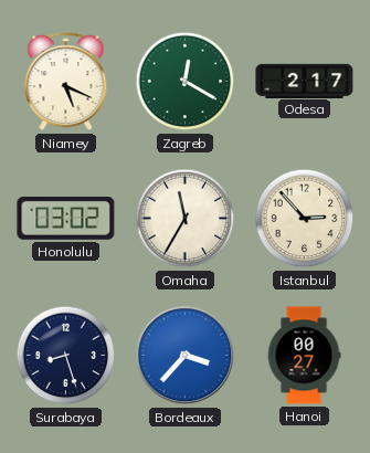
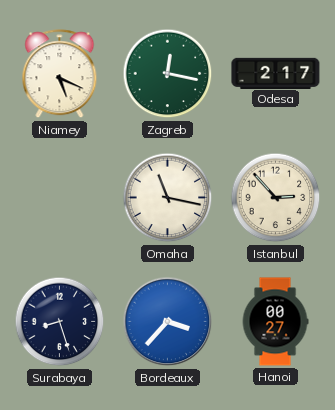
Zagreb: 12:20 -> 12:17 (168, 74)
Honolulu: 03:02 -> none (66, 218)
Omaha: 11:35 -> 11:17 (168, 198)
